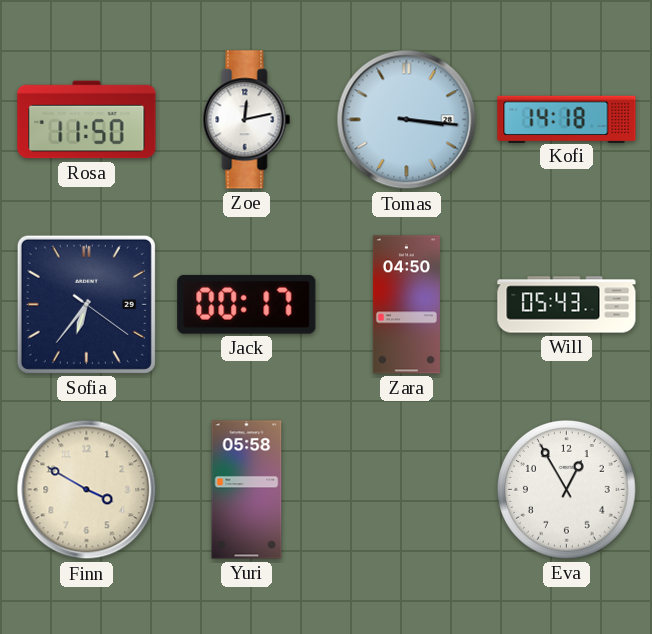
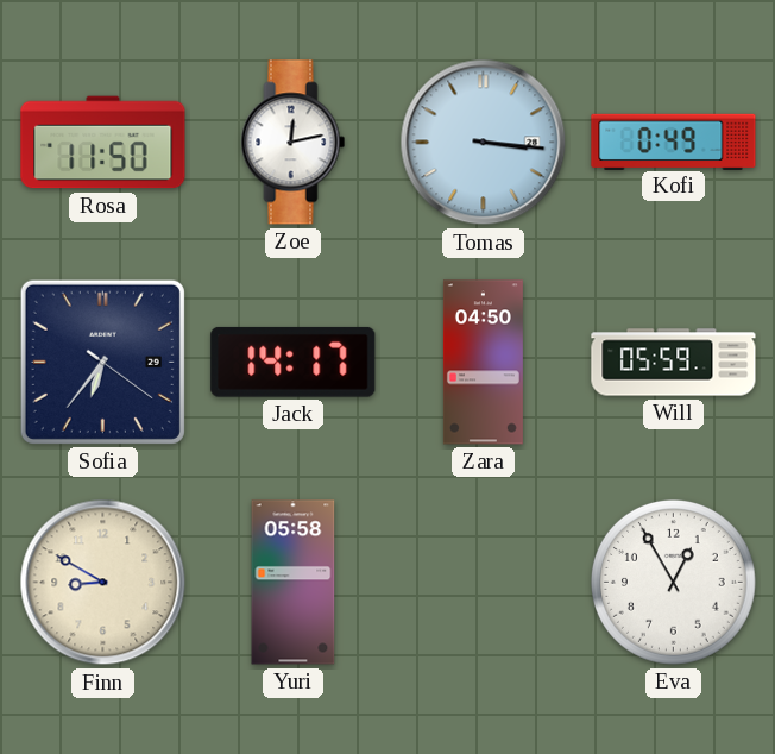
Kofi: 14:18 -> 0:49 (674, 142)
Jack: 00:17 -> 14:17 (294, 362)
Will: 05:43 -> 05:59 (674, 363)
Finn: 3:50 -> 8:50 (103, 583)
